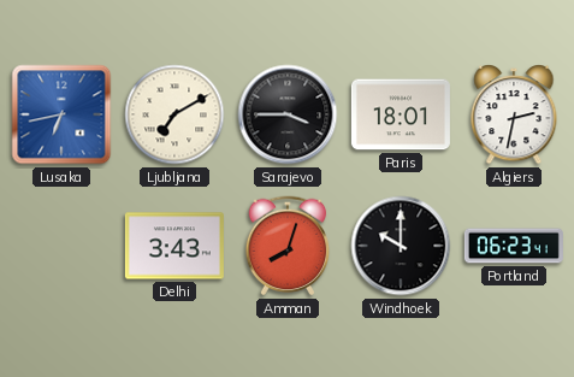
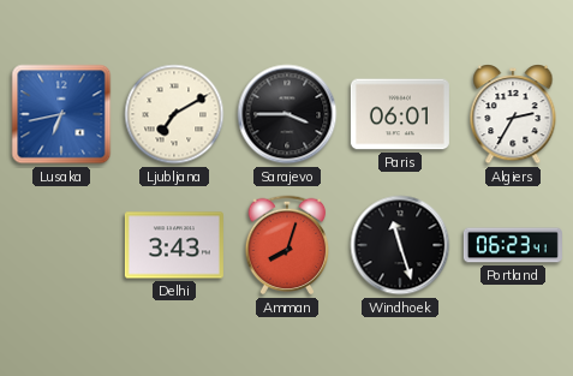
Paris: 18:01 -> 06:01 (400, 114)
Algiers: 2:32 -> 2:35 (513, 115)
Windhoek: 10:00 -> 11:27 (400, 245)
